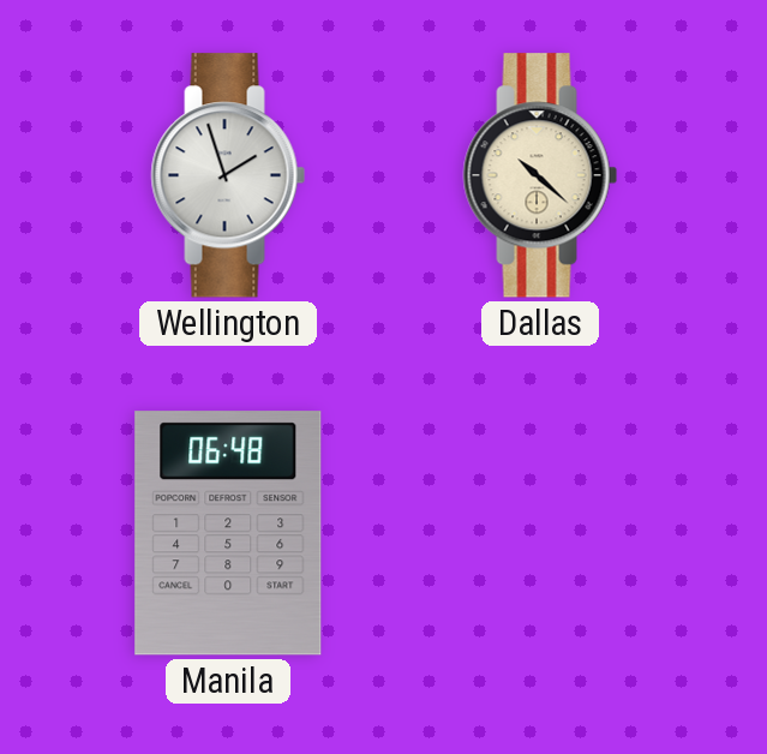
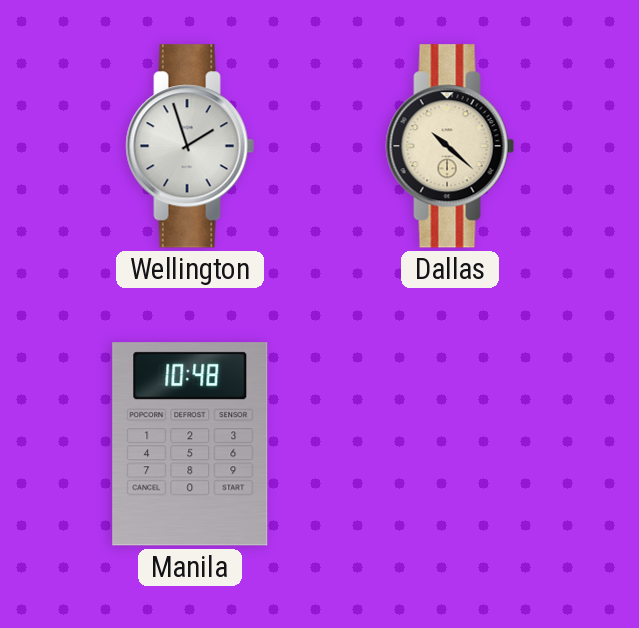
Manila: 06:48 -> 10:48 (190, 444)
